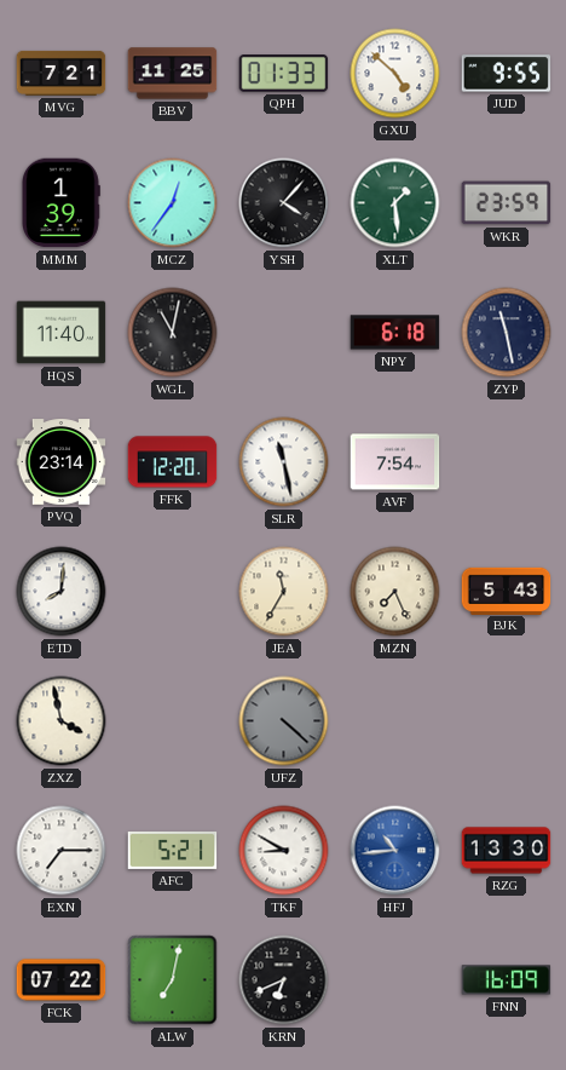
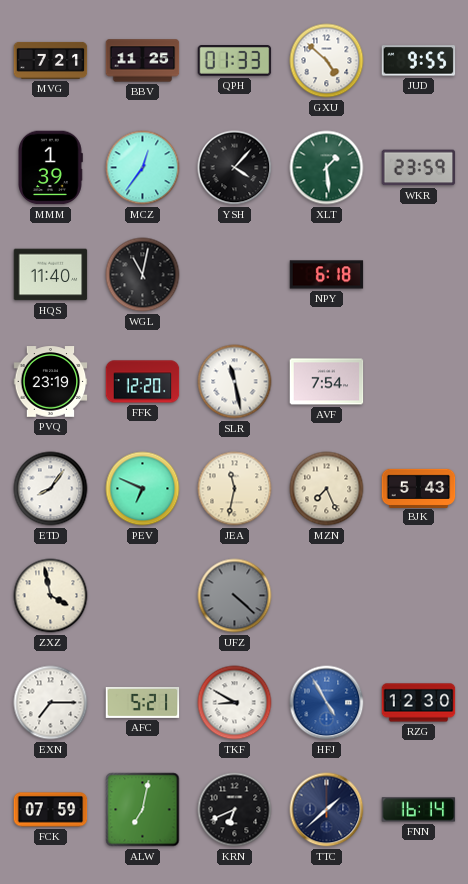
ZYP: 11:28 -> none (507, 333)
PVQ: 23:14 -> 23:19 (51, 382)
ETD: 8:01 -> 8:06 (51, 489)
PEV: none -> 6:49 (143, 489)
JEA: 11:35 -> 11:32 (235, 489)
HFJ: 10:44 -> 4:55 (327, 703)
RZG: 13:30 -> 12:30 (419, 703)
FCK: 07:22 -> 07:59 (51, 810)
TTC: none -> 1:38 (327, 810)
FNN: 16:09 -> 16:14 (419, 810)
